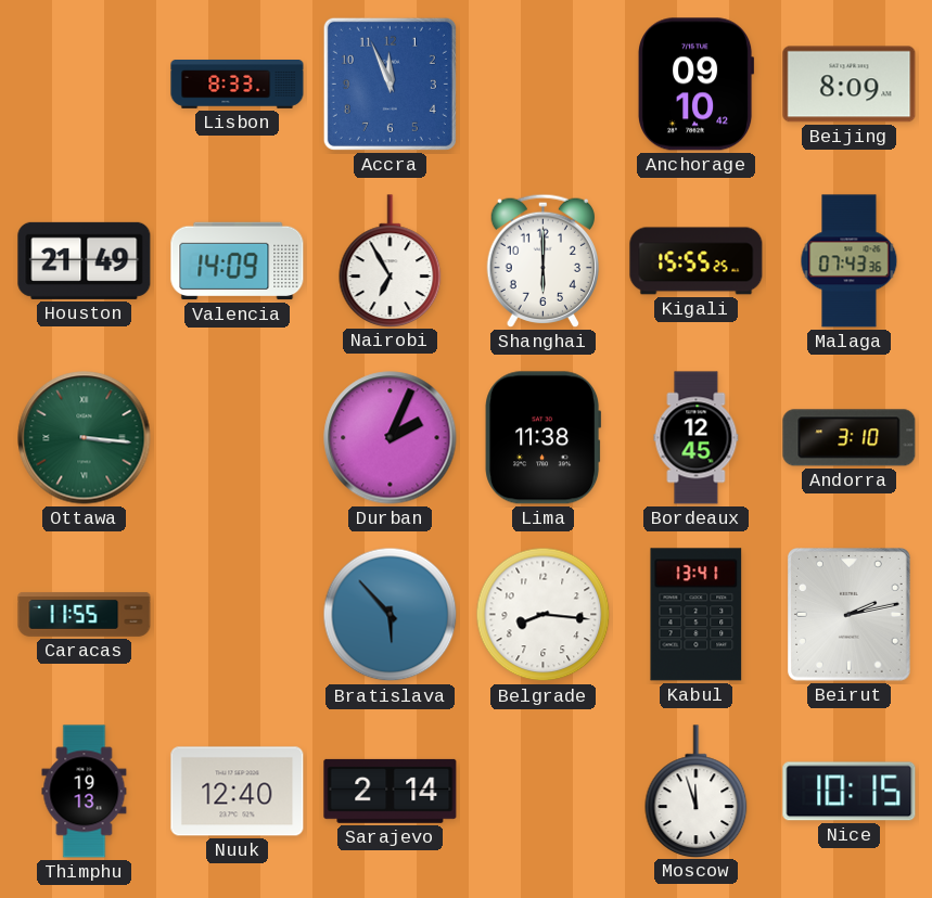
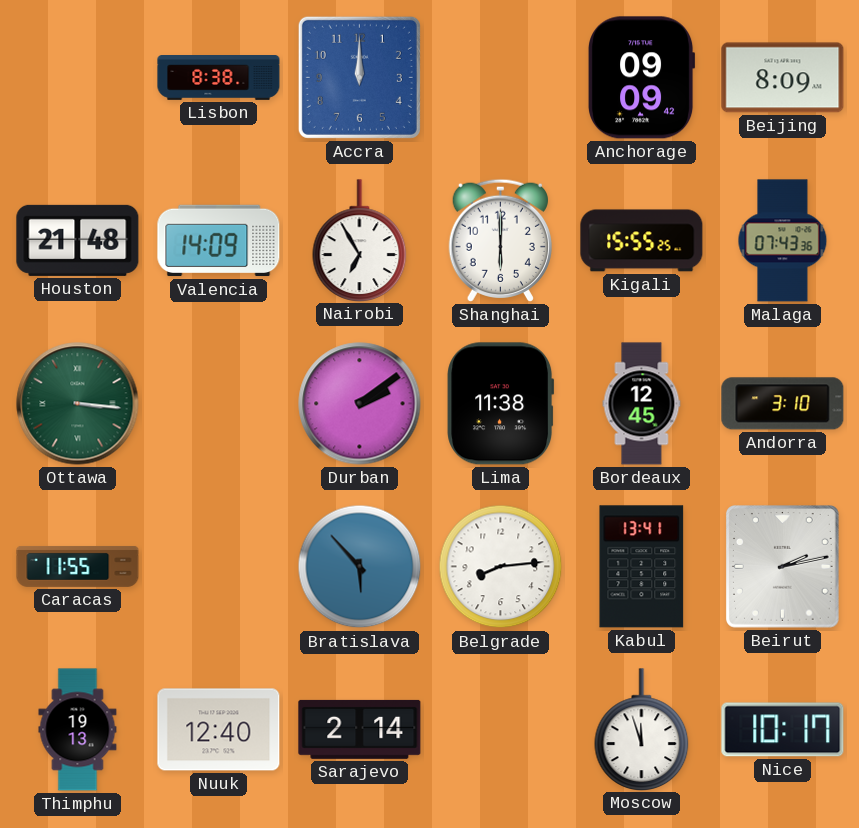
Lisbon: 8:33 -> 8:38 (219, 78)
Accra: 11:56 -> 12:00 (359, 77)
Anchorage: 09:10 -> 09:09 (642, 78)
Houston: 21:49 -> 21:48 (78, 240)
Durban: 2:04 -> 2:09 (360, 404)
Belgrade: 8:16 -> 8:14 (501, 567)
Nice: 10:15 -> 10:17 (783, 730)
